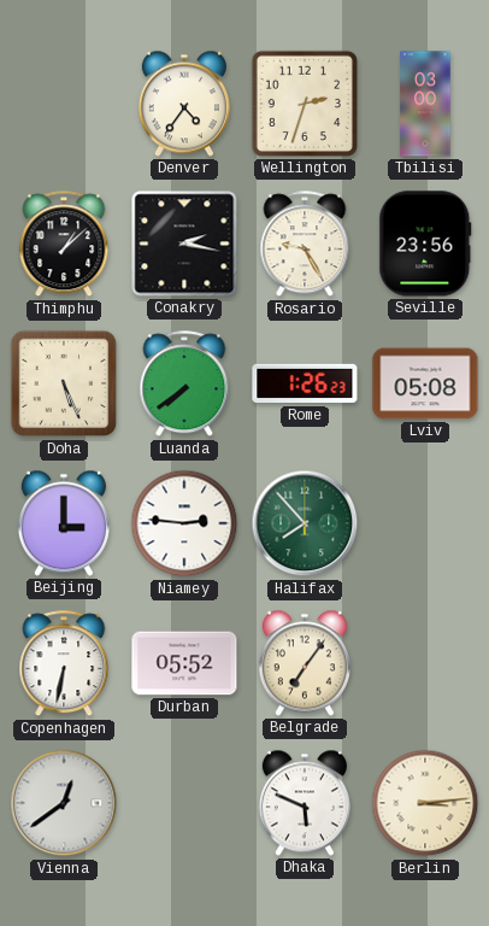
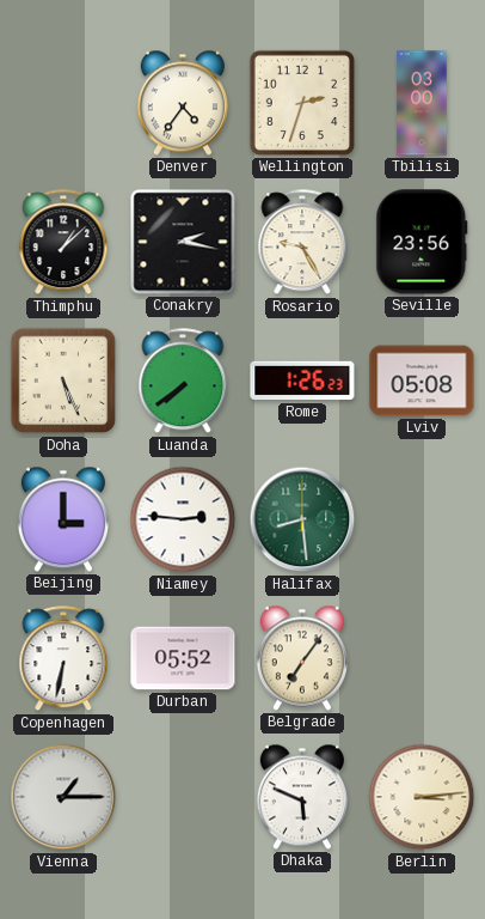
Halifax: 7:53 -> 8:29 (302, 519)
Vienna: 12:39 -> 1:15 (63, 797)
